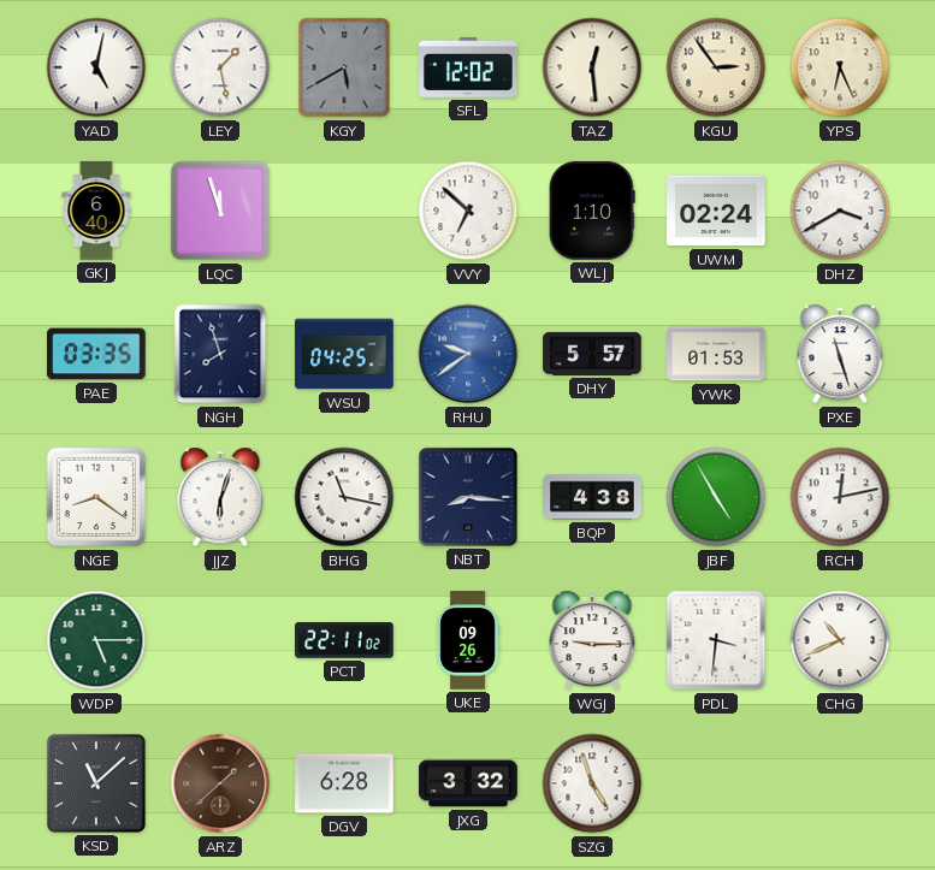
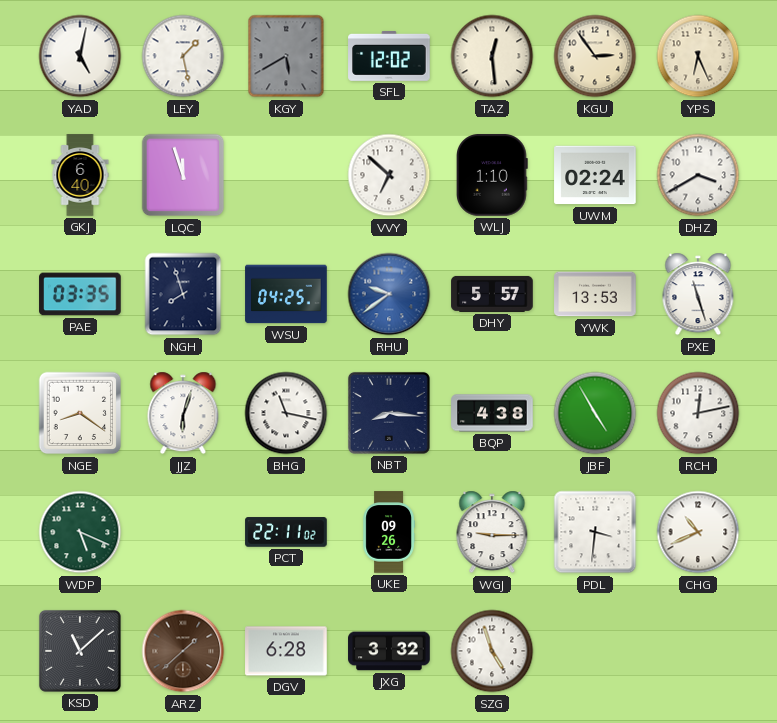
YWK: 01:53 -> 13:53 (595, 294)
WDP: 5:15 -> 5:19 (80, 532)
